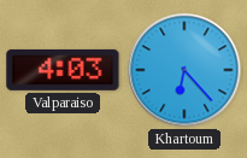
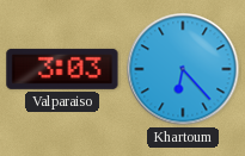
Valparaiso: 4:03 -> 3:03 (62, 69)
